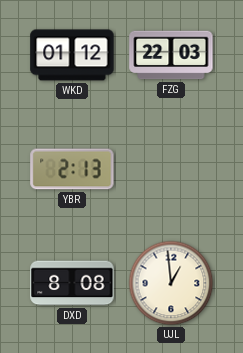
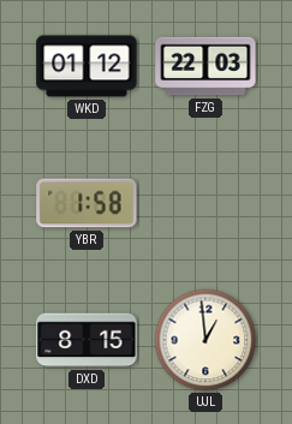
YBR: 2:13 -> 1:58 (87, 203)
DXD: 8:08 -> 8:15 (87, 340)
